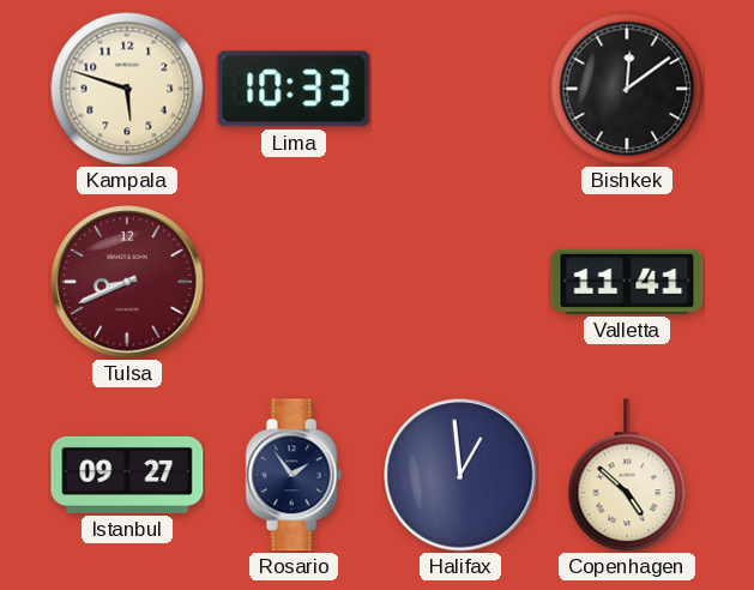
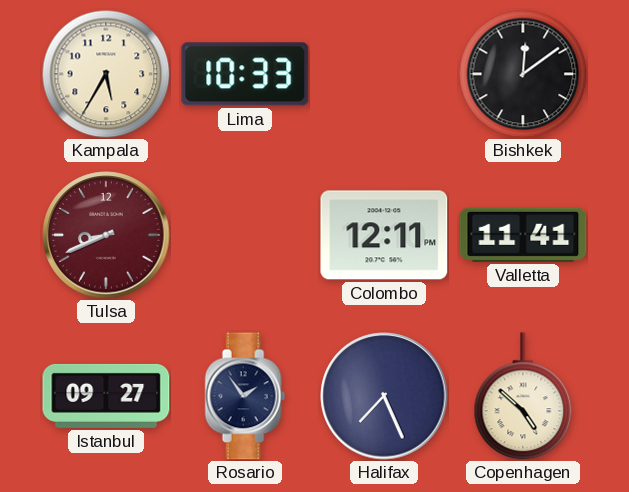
Kampala: 5:48 -> 5:35 (106, 74)
Colombo: none -> 12:11 (384, 235)
Halifax: 12:59 -> 7:26 (384, 396)
